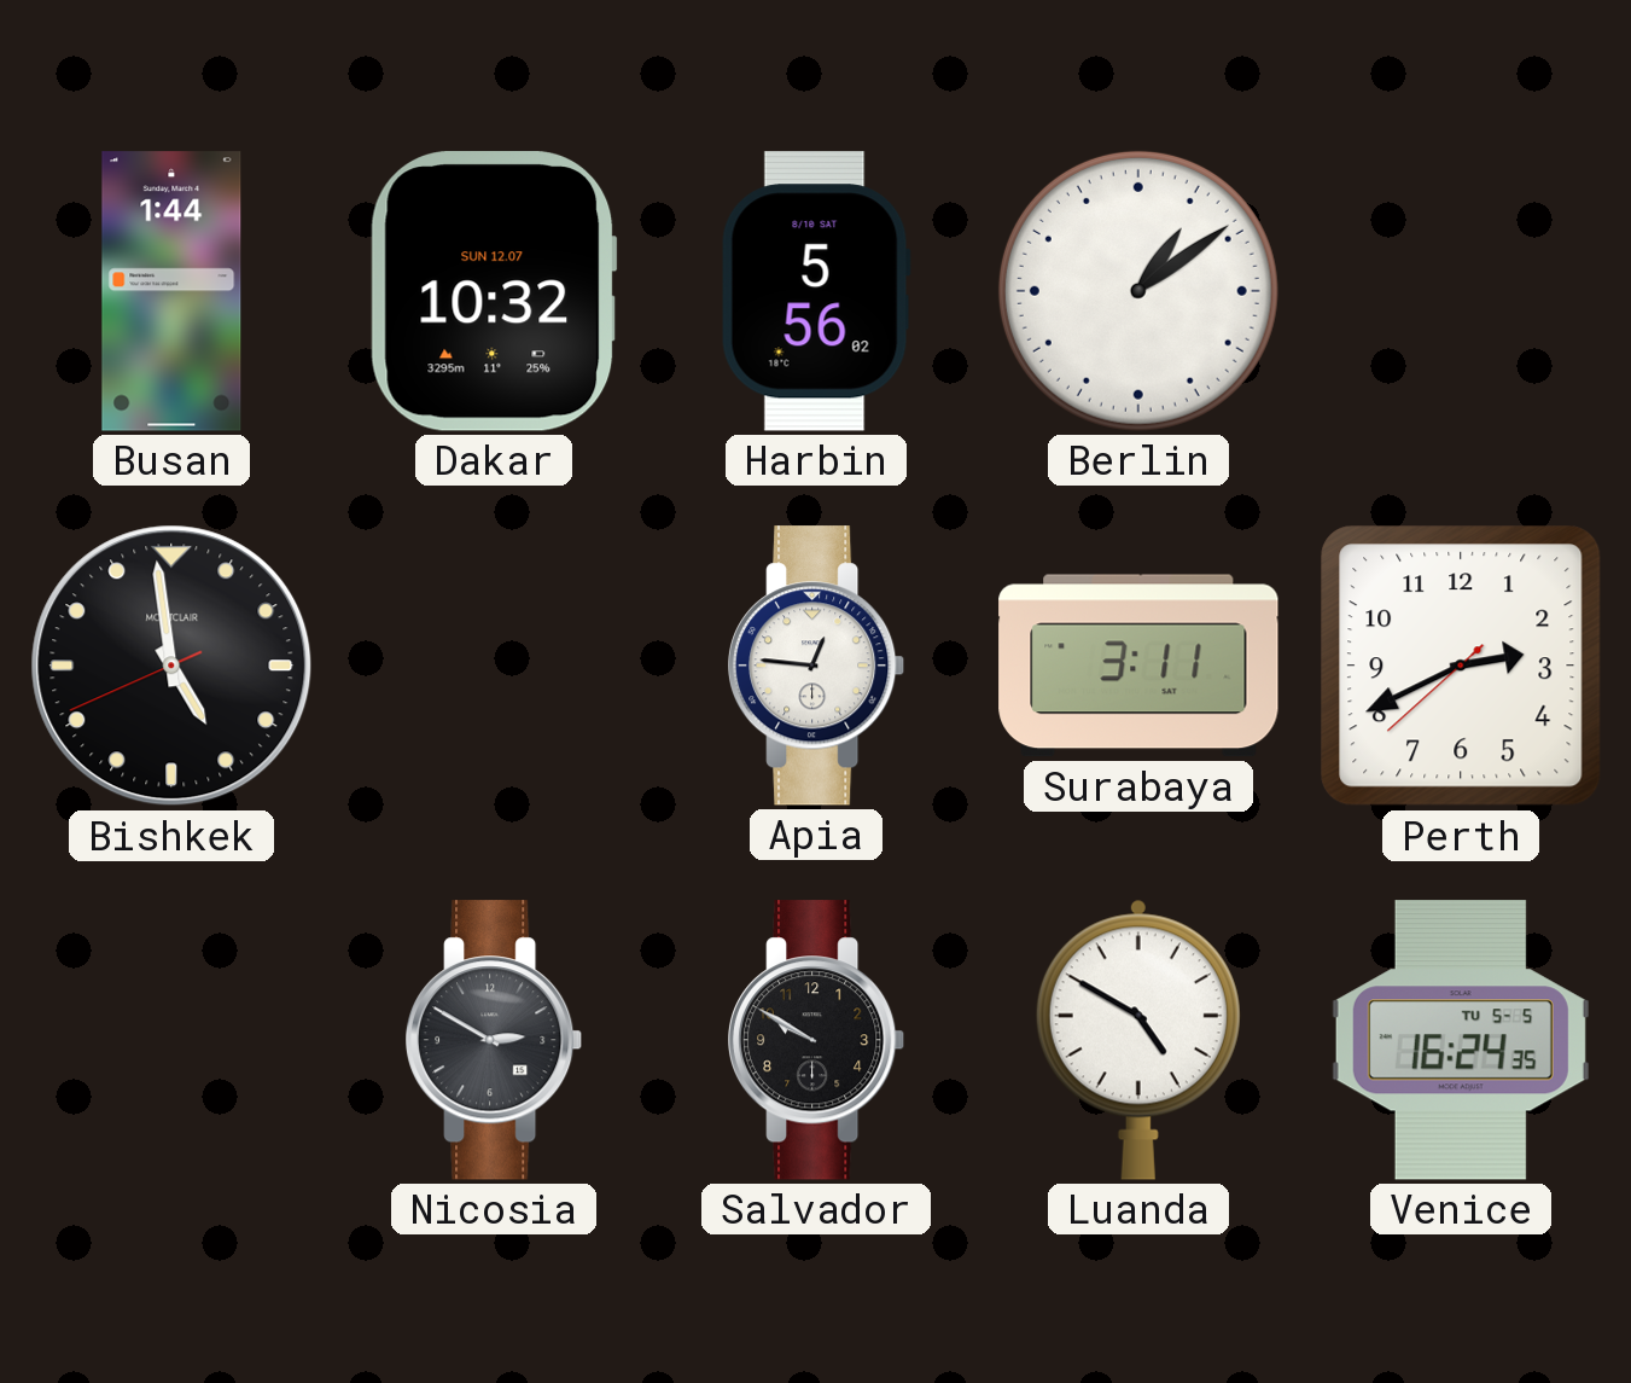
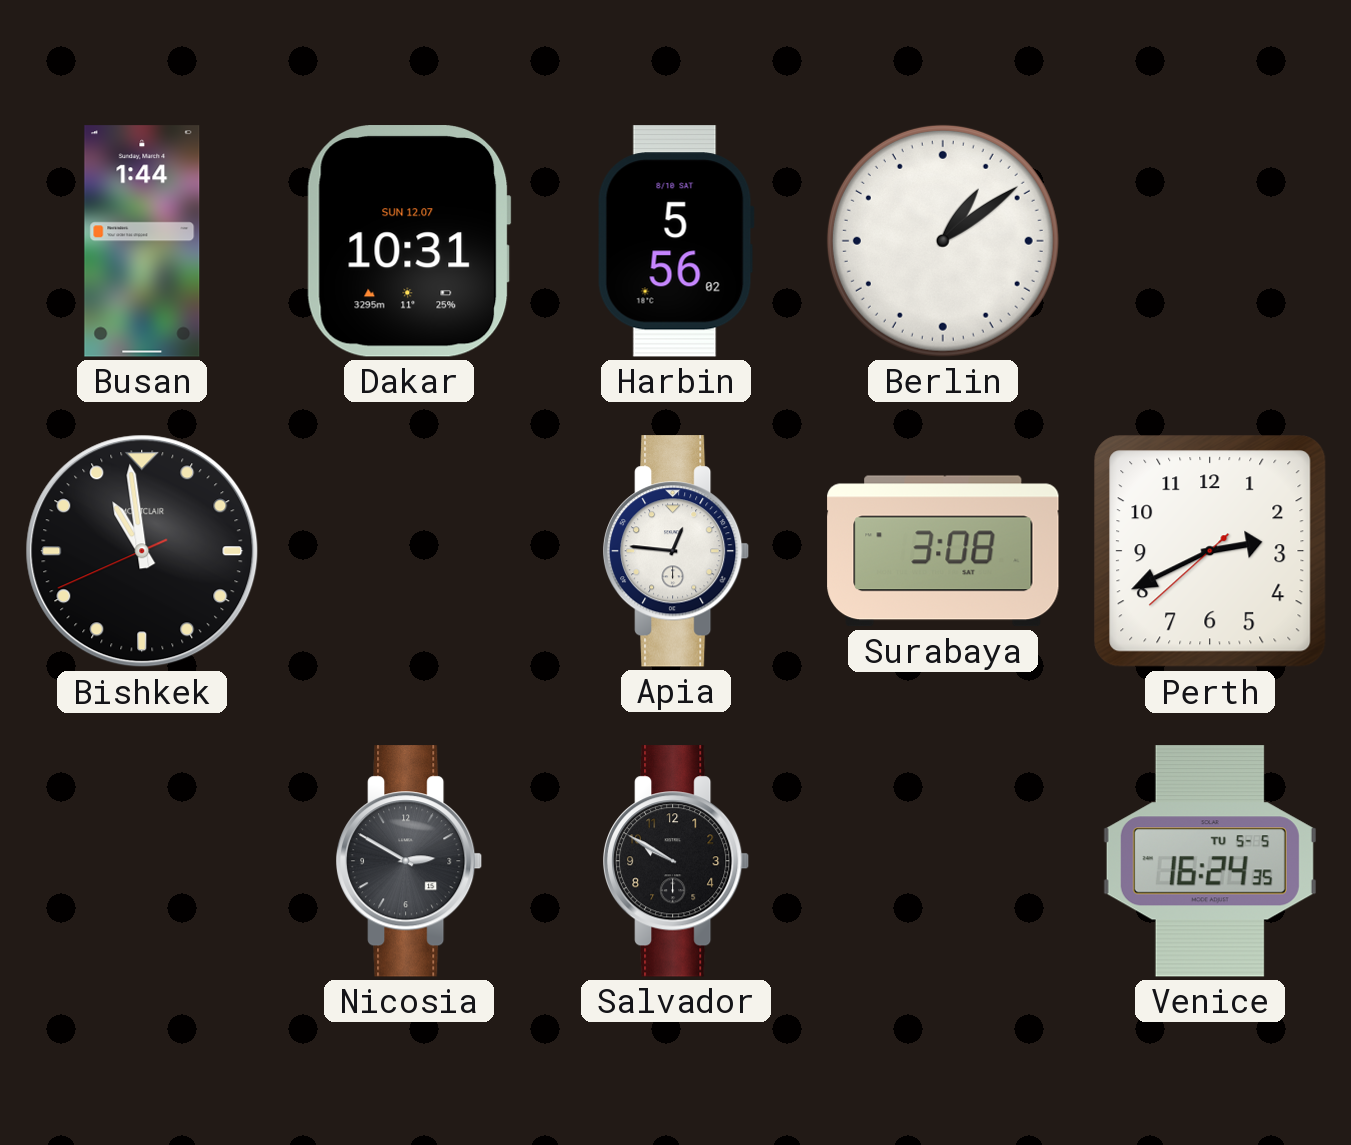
Dakar: 10:32 -> 10:31 (409, 241)
Bishkek: 4:58 -> 10:58 (142, 551)
Surabaya: 3:11 -> 3:08 (943, 551)
Luanda: 4:50 -> none (1138, 1040)
